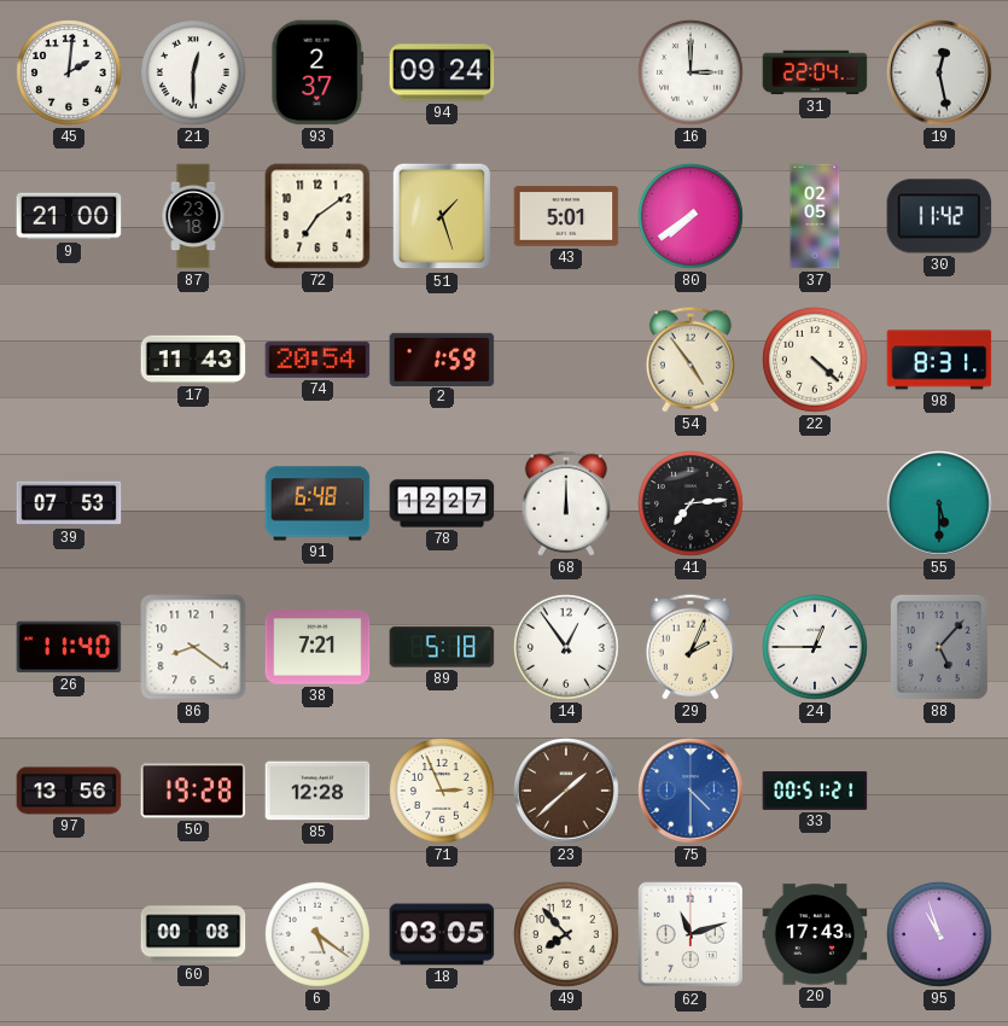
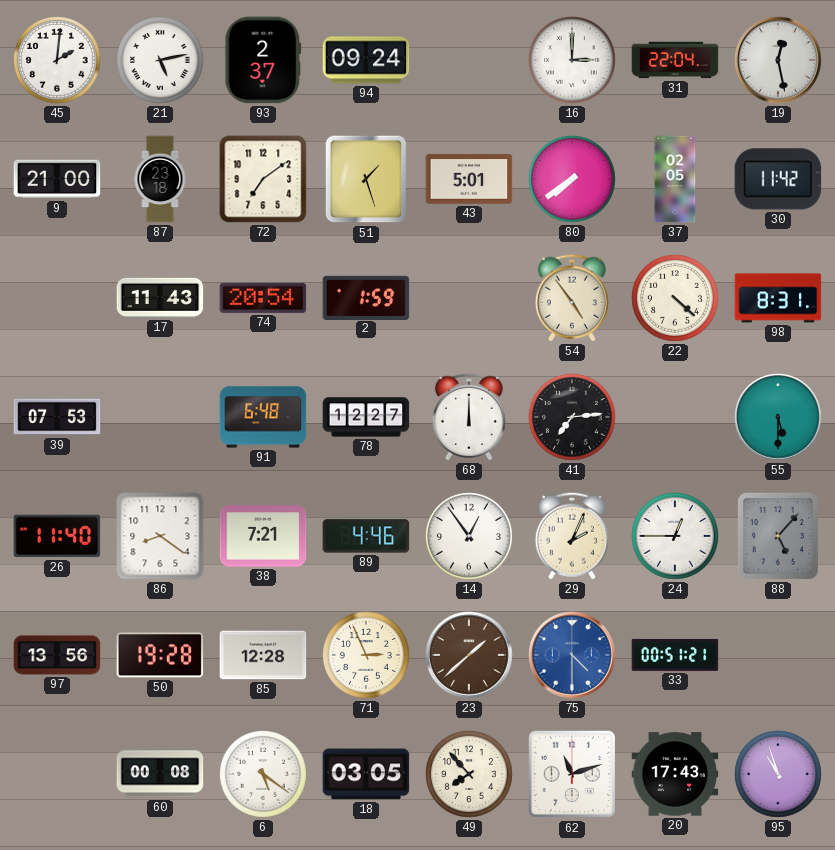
21: 12:30 -> 5:13 (161, 61)
89: 5:18 -> 4:46 (366, 536)
